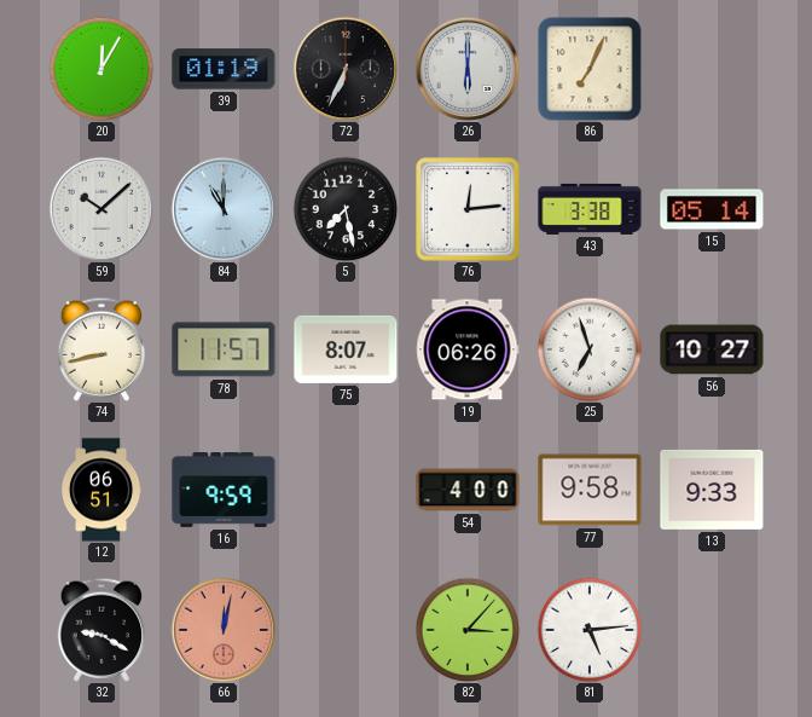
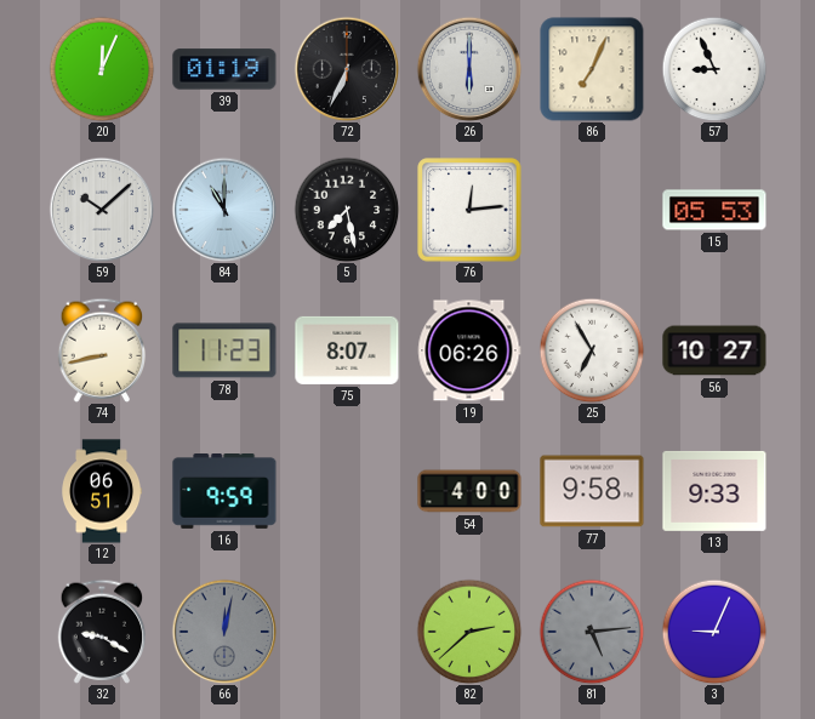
20: 12:05 -> 12:04 (102, 69)
57: none -> 8:56 (714, 69)
43: 3:38 -> none (590, 209)
15: 05:14 -> 05:53 (714, 210)
78: 11:57 -> 11:23 (224, 350)
25: 6:57 -> 6:55 (592, 350)
66 dial: salmon -> grey (224, 632)
82: 3:07 -> 2:38 (469, 632)
81 dial: white -> grey (592, 632)
3: none -> 9:04 (714, 632)
